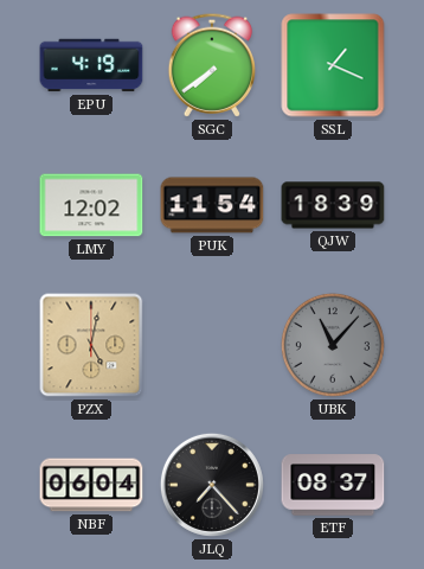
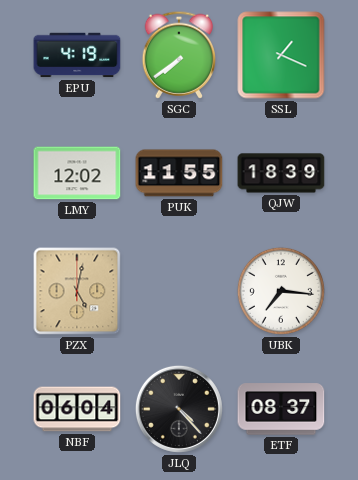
PUK: 11:54 -> 11:55 (179, 173)
UBK: 11:07 -> 7:16 (281, 291)
UBK dial: grey -> white (281, 291)
JLQ: 7:23 -> 4:23 (179, 409)
